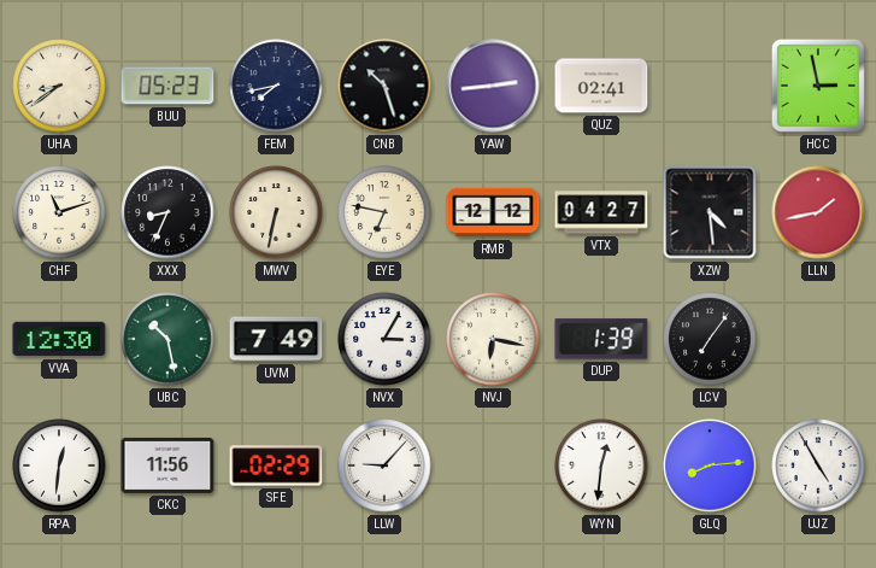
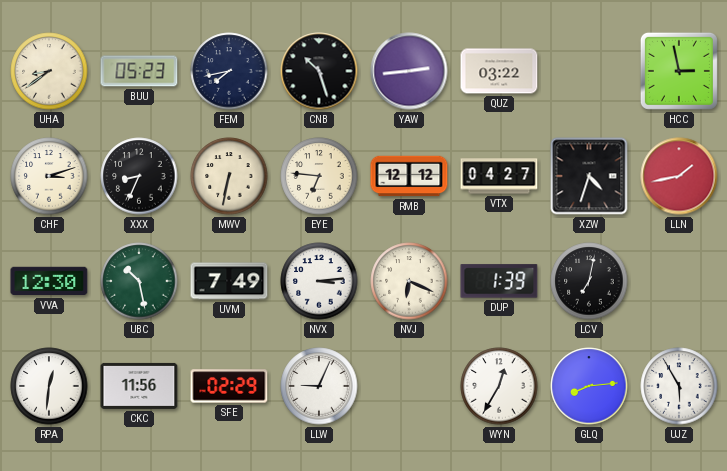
QUZ: 02:41 -> 03:22 (499, 71)
CHF: 11:12 -> 3:12 (49, 176)
EYE: 6:47 -> 6:46 (319, 176)
XZW: 4:29 -> 4:33 (589, 176)
NVX: 3:05 -> 3:14 (319, 281)
NVJ: 6:17 -> 6:19 (409, 281)
LCV: 7:06 -> 7:02 (589, 281)
LLW: 9:07 -> 9:04 (319, 386)
WYN: 12:31 -> 12:35 (499, 386)
UJZ: 4:55 -> 5:55 (679, 386)
